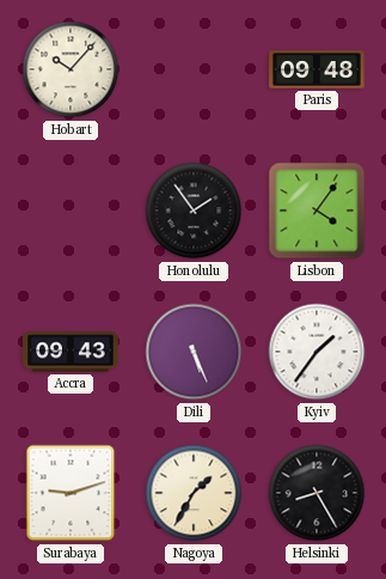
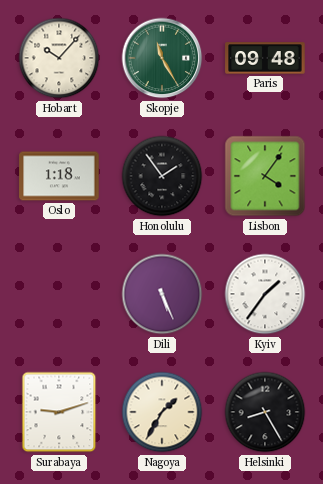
Skopje: none -> 11:25 (162, 58)
Oslo: none -> 1:18 (59, 176)
Accra: 09:43 -> none (71, 352)
